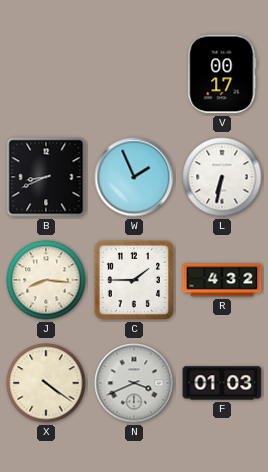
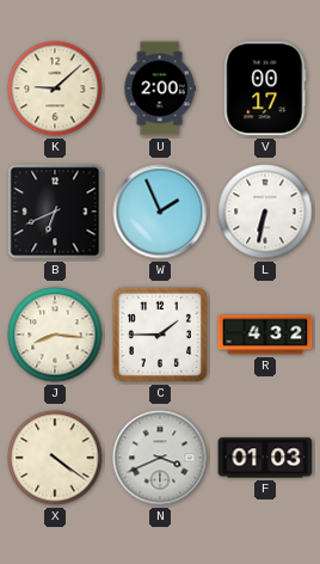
K: none -> 9:08 (55, 88)
U: none -> 2:00 (160, 88)
B: 8:41 -> 6:41 (55, 211)
